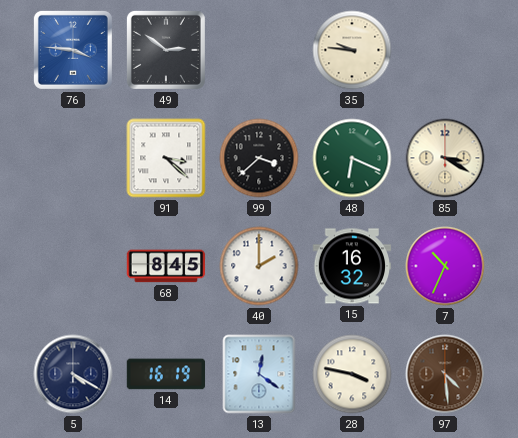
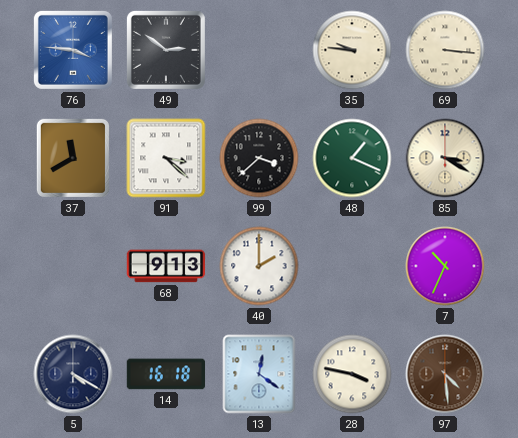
69: none -> 3:16 (445, 50)
37: none -> 11:40 (73, 158)
48: 6:19 -> 1:19 (352, 158)
68: 8:45 -> 9:13 (166, 266)
15: 16:32 -> none (352, 266)
14: 16:19 -> 16:18 (166, 374)
